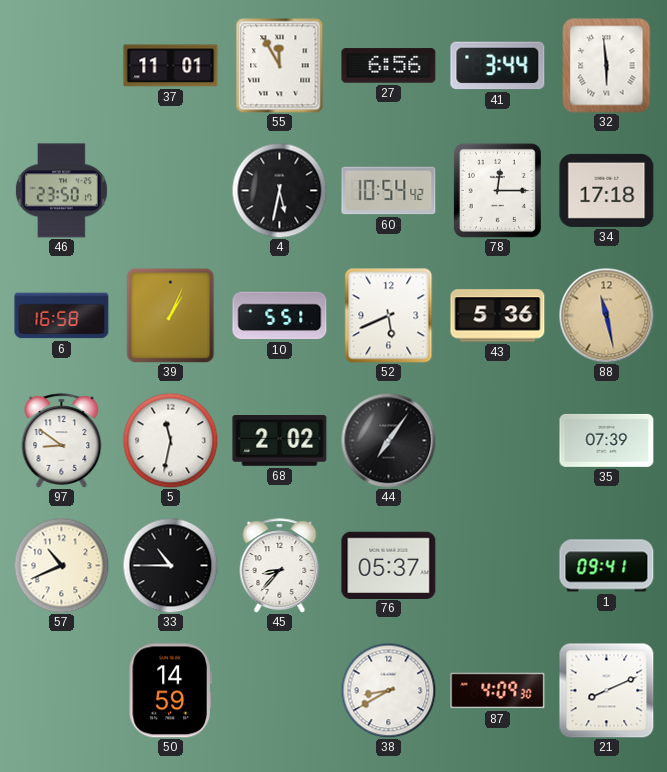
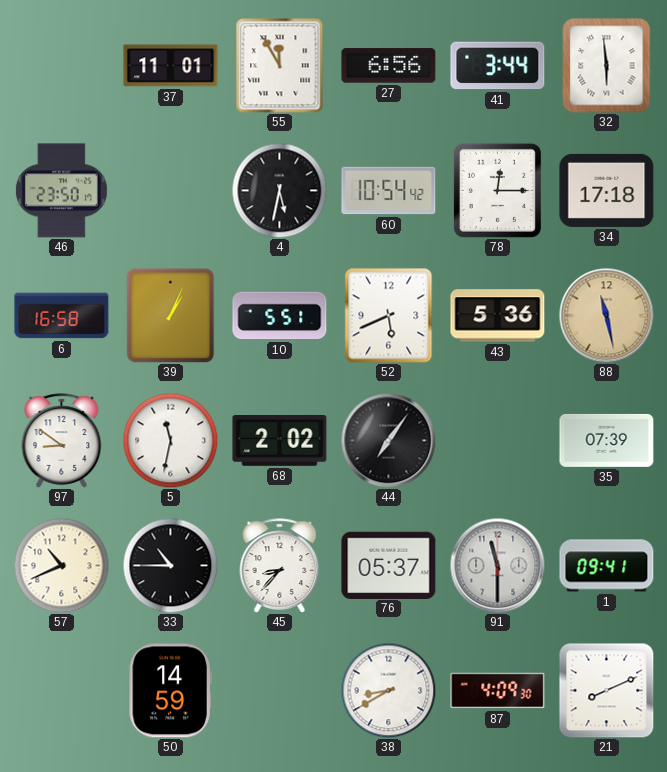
91: none -> 11:30 (497, 565)
